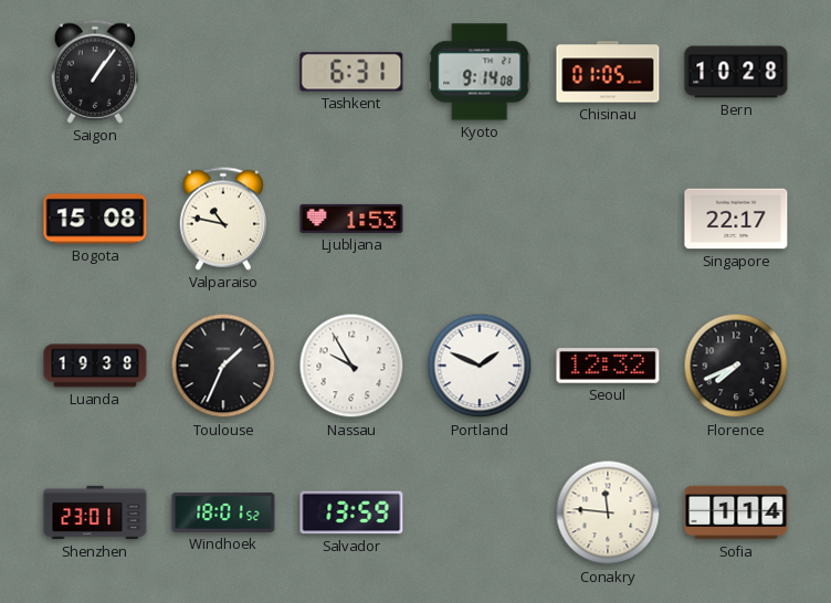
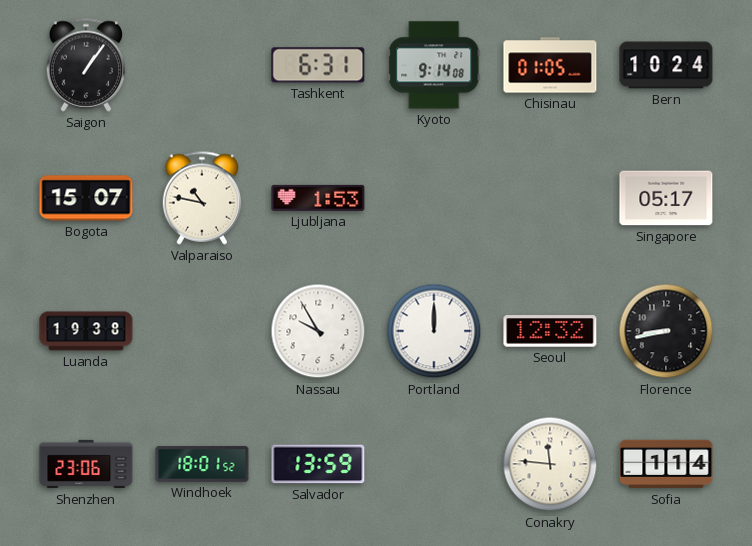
Bern: 10:28 -> 10:24 (666, 65)
Bogota: 15:08 -> 15:07 (86, 198)
Singapore: 22:17 -> 05:17 (666, 198)
Toulouse: 1:34 -> none (223, 366)
Portland: 1:49 -> 12:00 (434, 331)
Florence: 7:41 -> 8:43 (666, 331)
Shenzhen: 23:01 -> 23:06 (86, 464)
